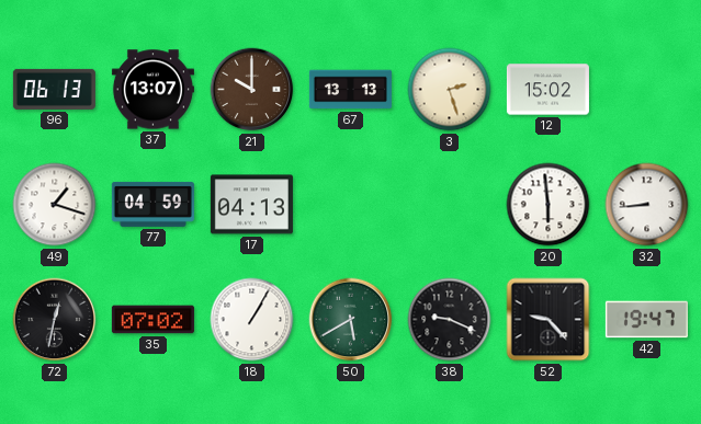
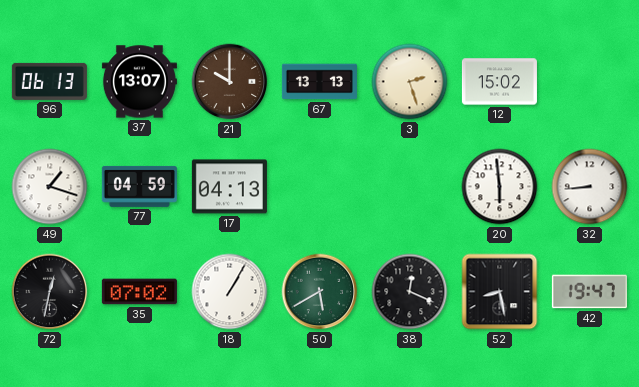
38: 9:19 -> 12:19 (410, 292)
52: 9:23 -> 8:28 (500, 292)
